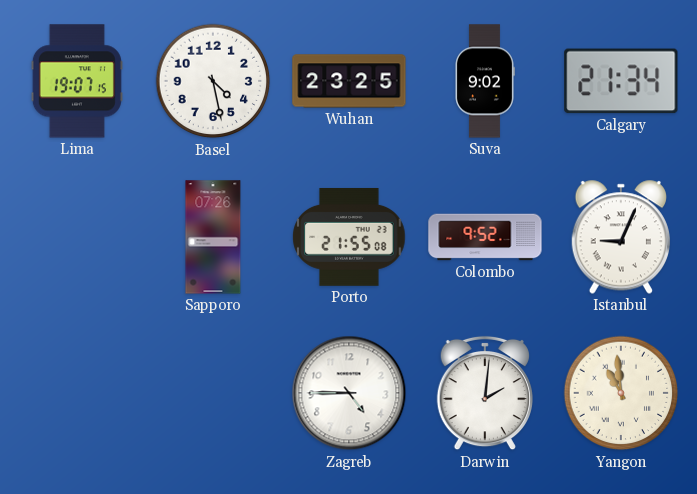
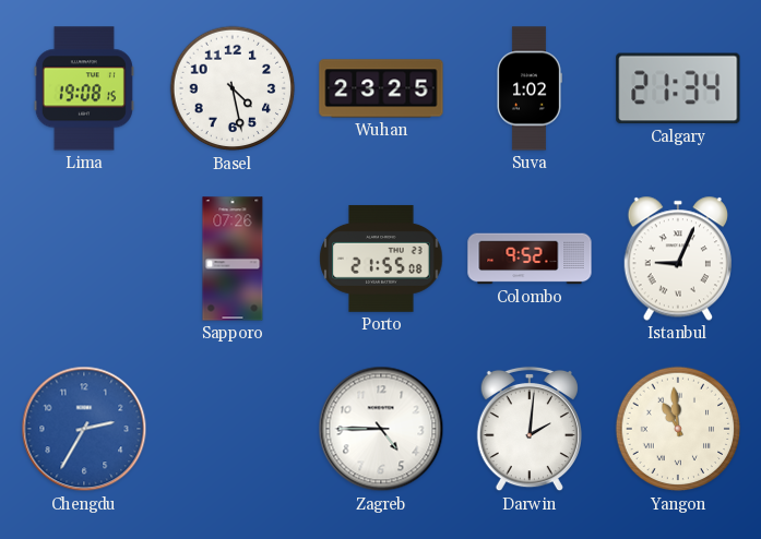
Lima: 19:07 -> 19:08 (84, 88)
Suva: 9:02 -> 1:02 (530, 88)
Chengdu: none -> 2:35 (84, 429)
